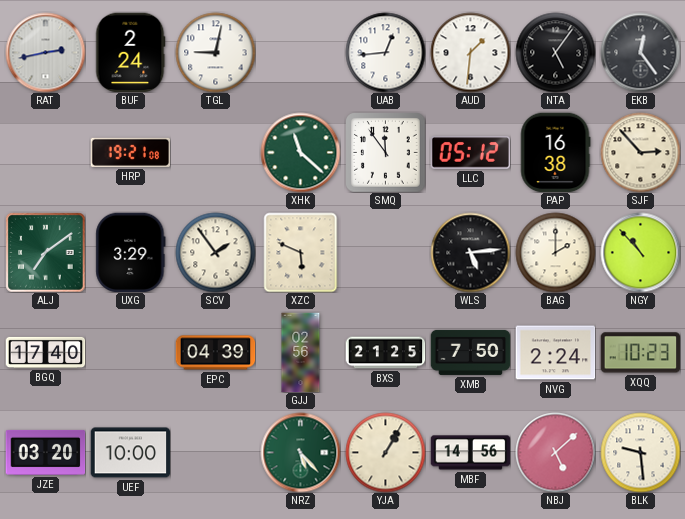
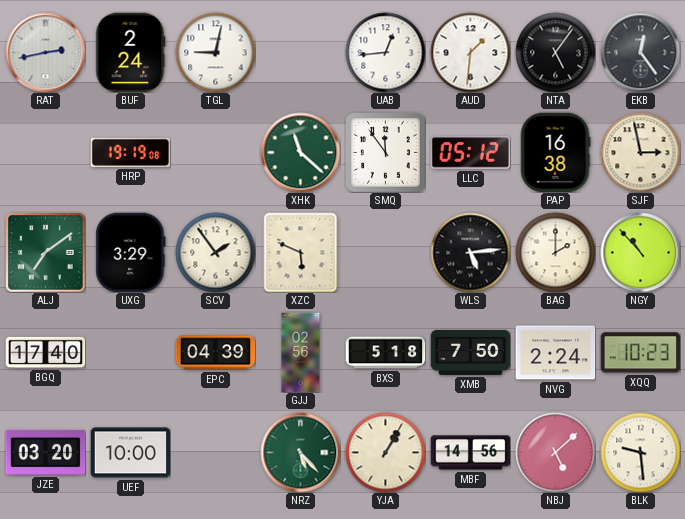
HRP: 19:21 -> 19:19 (130, 152)
SJF: 2:53 -> 2:58 (640, 152)
BXS: 21:25 -> 5:18 (385, 353)
